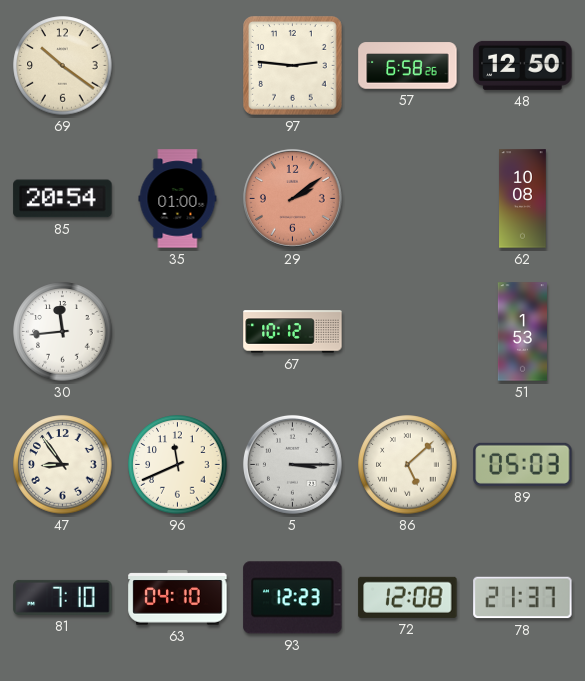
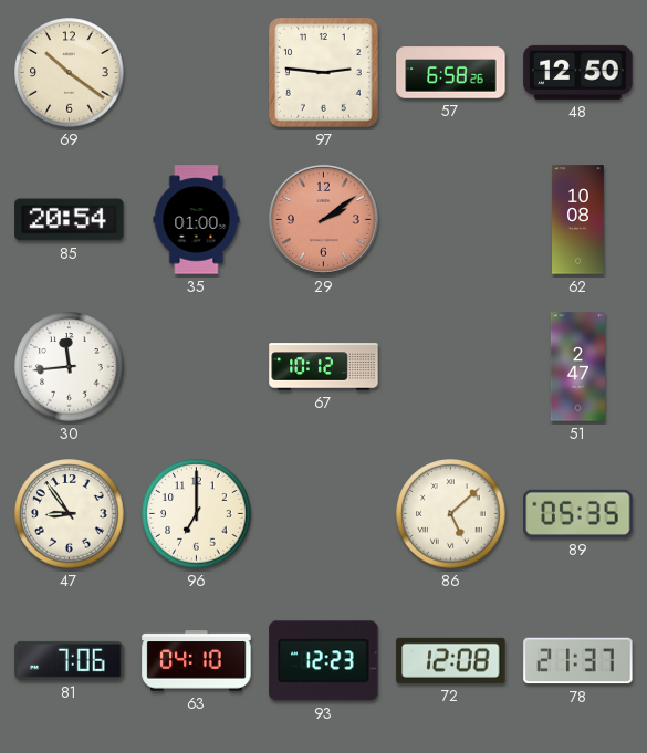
51: 1:53 -> 2:47 (577, 367)
96: 11:41 -> 7:00 (197, 514)
5: 3:15 -> none (292, 464)
89: 05:03 -> 05:35 (578, 513)
81: 7:10 -> 7:06 (70, 660)
